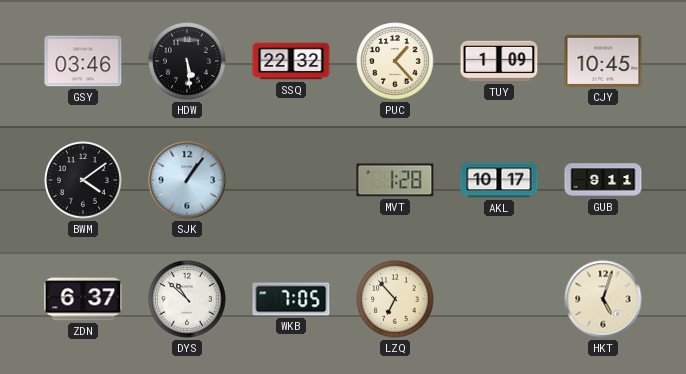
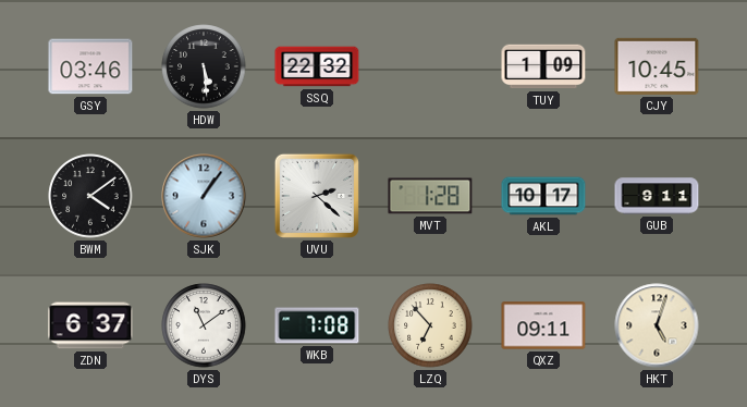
PUC: 1:23 -> none (395, 61)
UVU: none -> 2:22 (317, 196)
DYS: 10:52 -> 11:09 (204, 325)
WKB: 7:05 -> 7:08 (317, 325)
QXZ: none -> 09:11 (543, 325)
